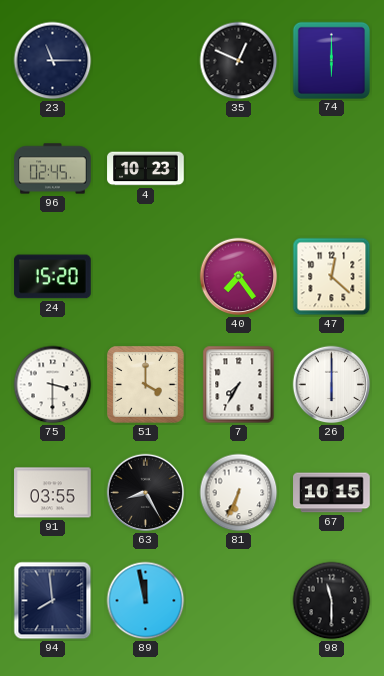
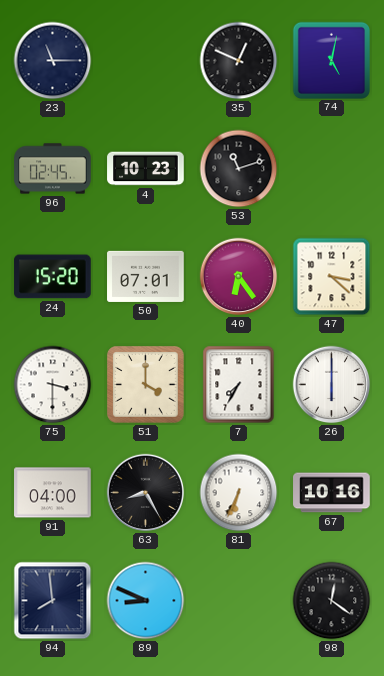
74: 6:00 -> 5:02 (331, 60)
53: none -> 11:12 (239, 169)
50: none -> 07:01 (146, 276)
40: 7:24 -> 6:24 (239, 277)
47: 12:22 -> 3:22 (332, 277)
91: 03:55 -> 04:00 (53, 493)
67: 10:15 -> 10:16 (332, 493)
89: 11:58 -> 8:49 (146, 601)
98: 11:30 -> 12:21 (332, 601)
